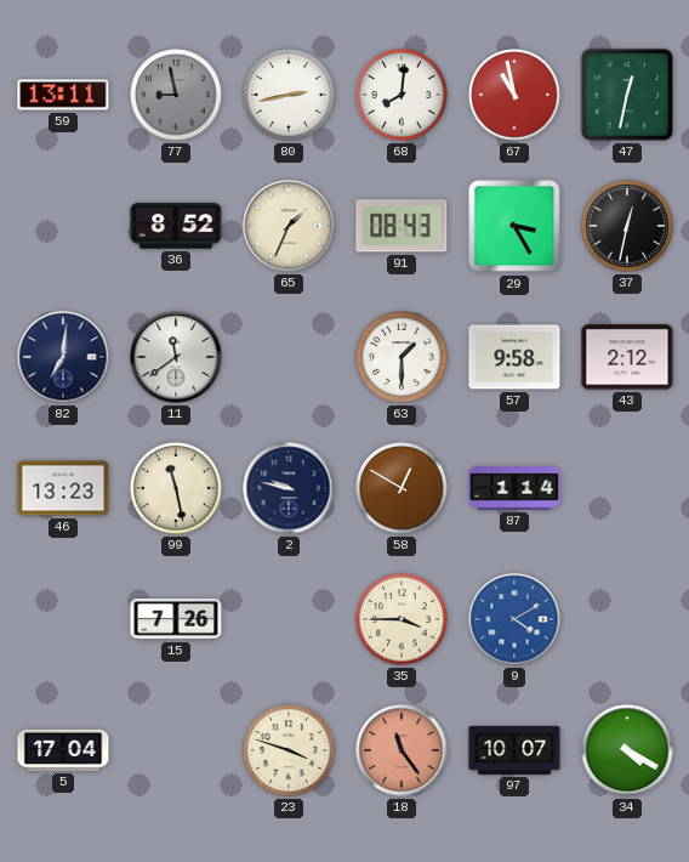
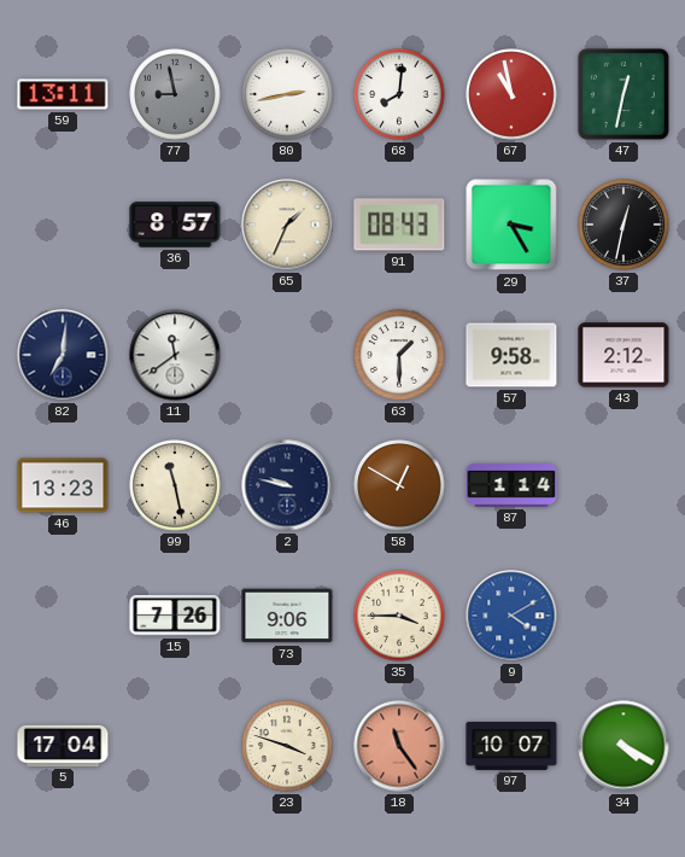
36: 8:52 -> 8:57 (175, 225)
73: none -> 9:06 (287, 616)
